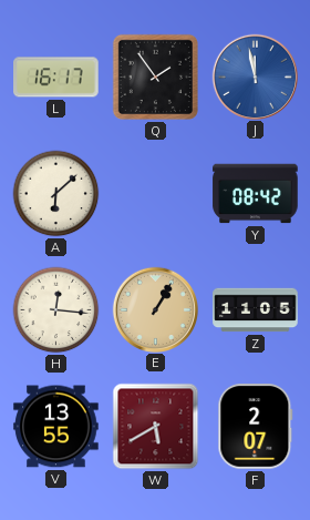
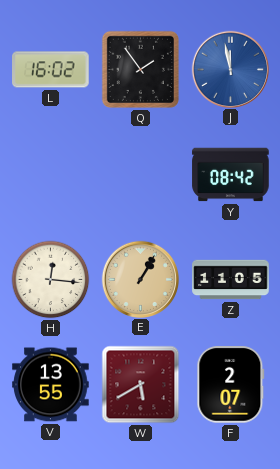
L: 16:17 -> 16:02 (51, 70)
A: 6:08 -> none (56, 194)
